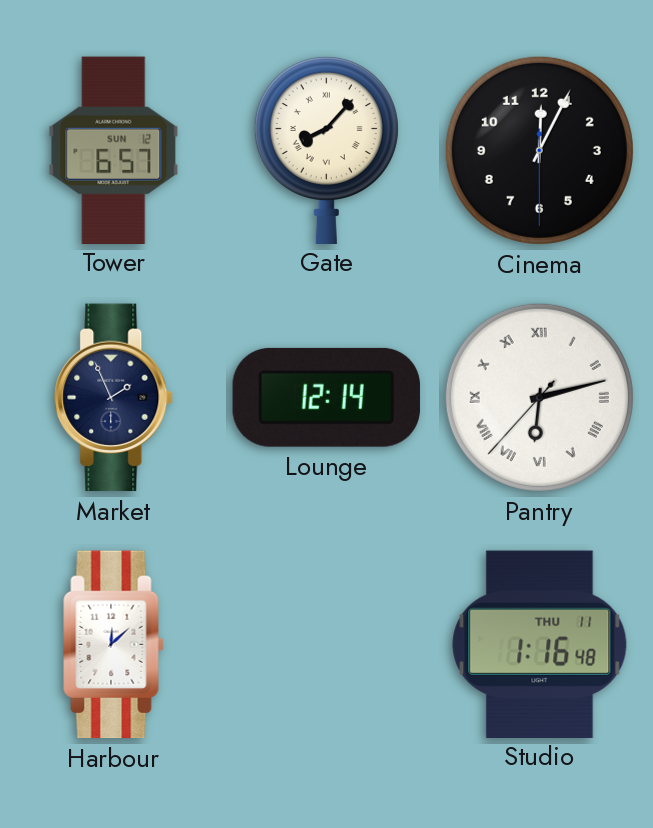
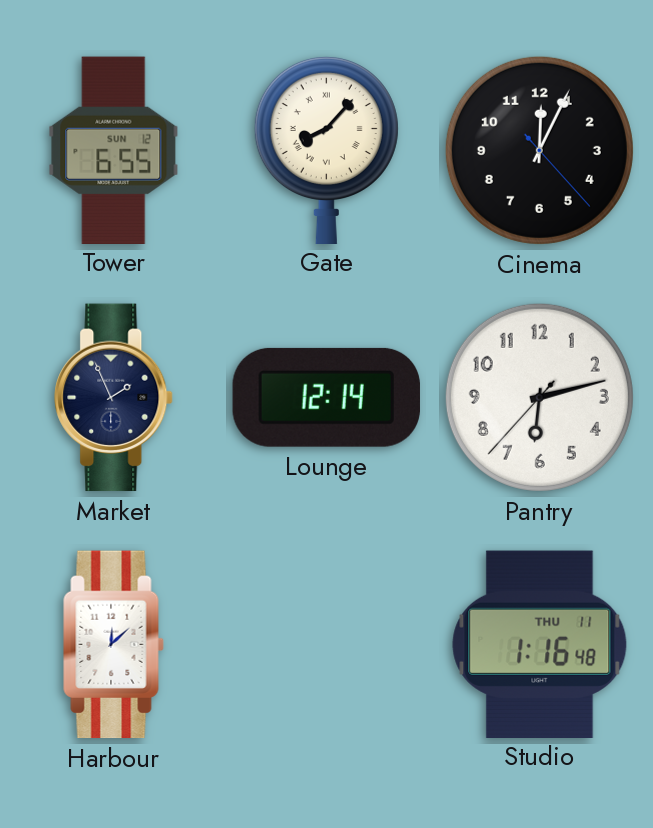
Tower: 6:57 -> 6:55 (114, 150)
Cinema: 12:04:30 -> 12:04:23 (539, 150)
Pantry numerals: Roman -> Arabic (539, 397)
